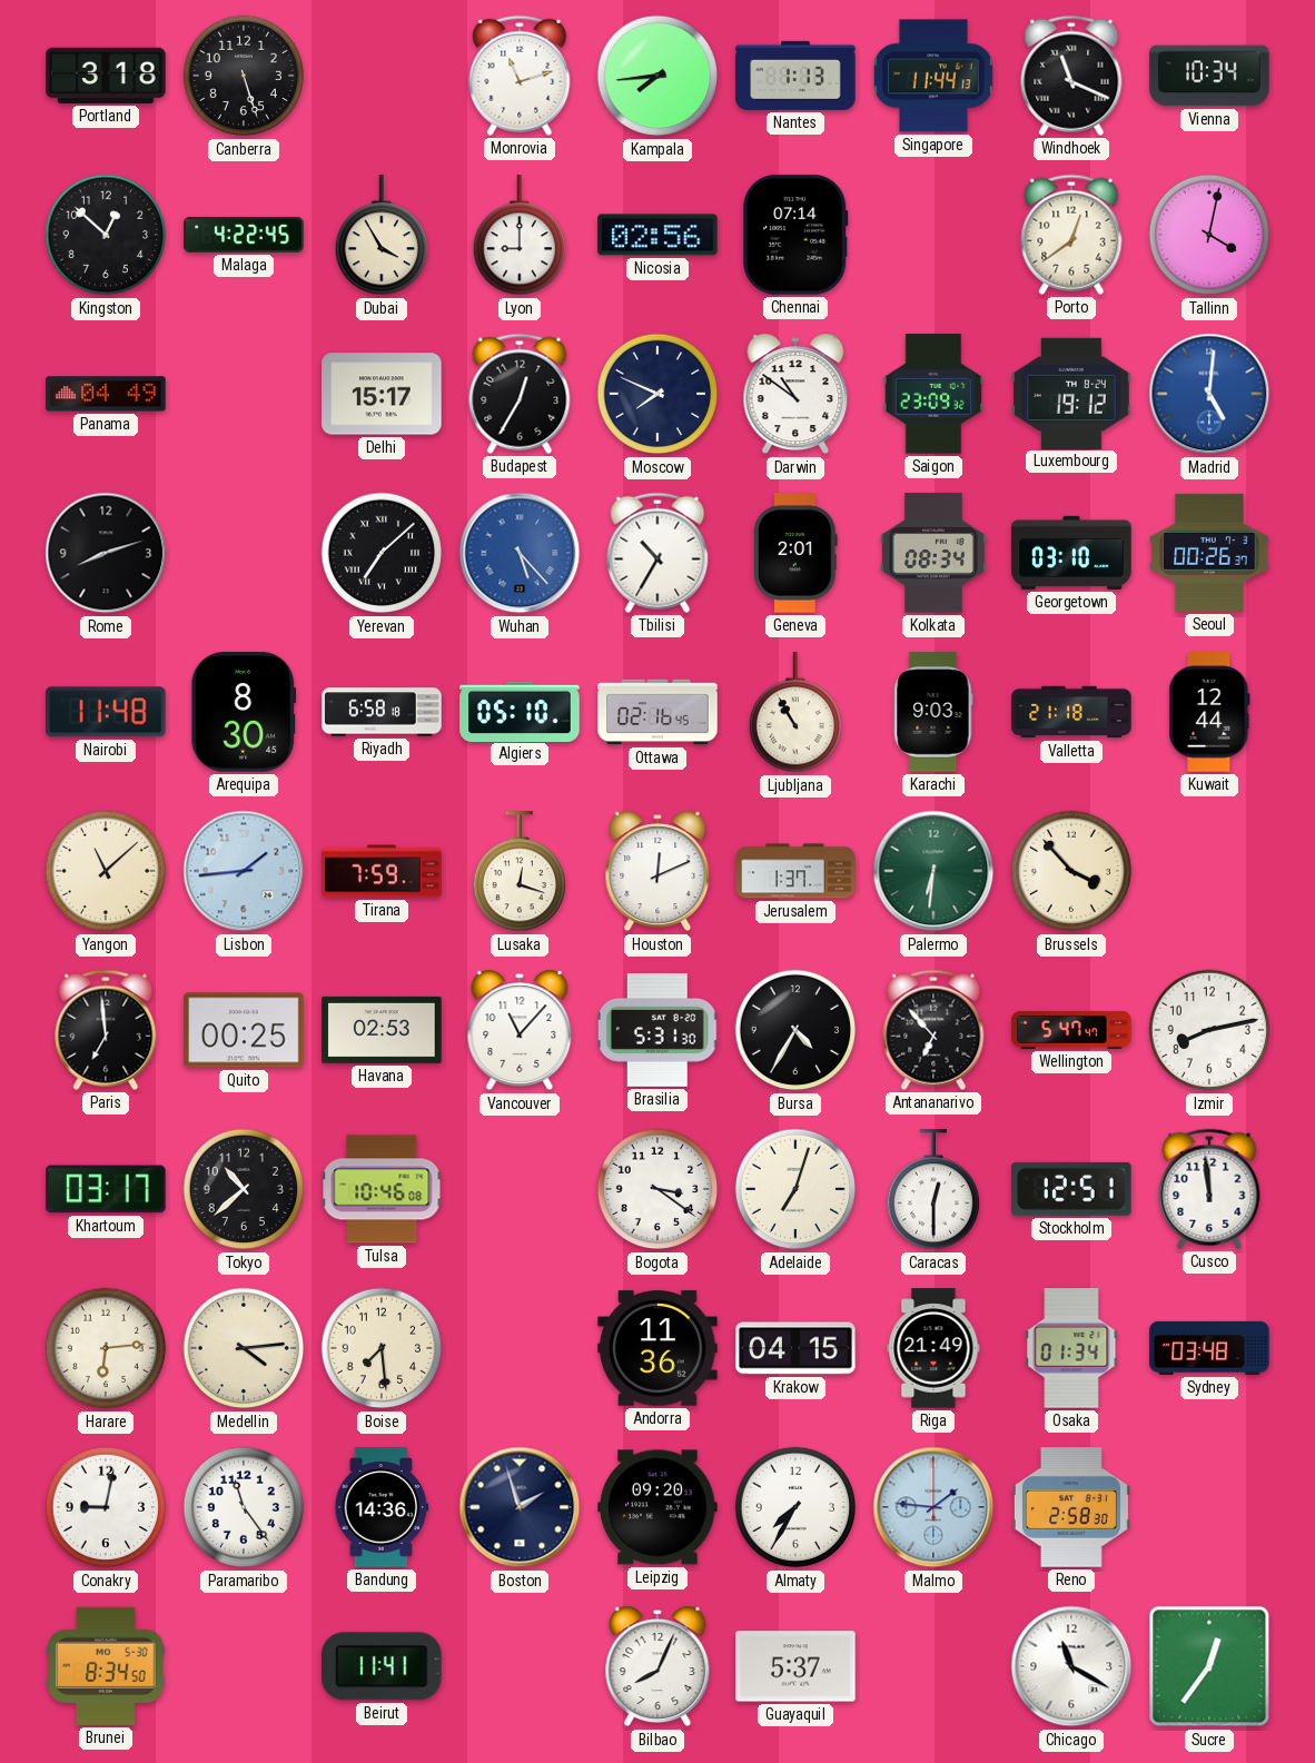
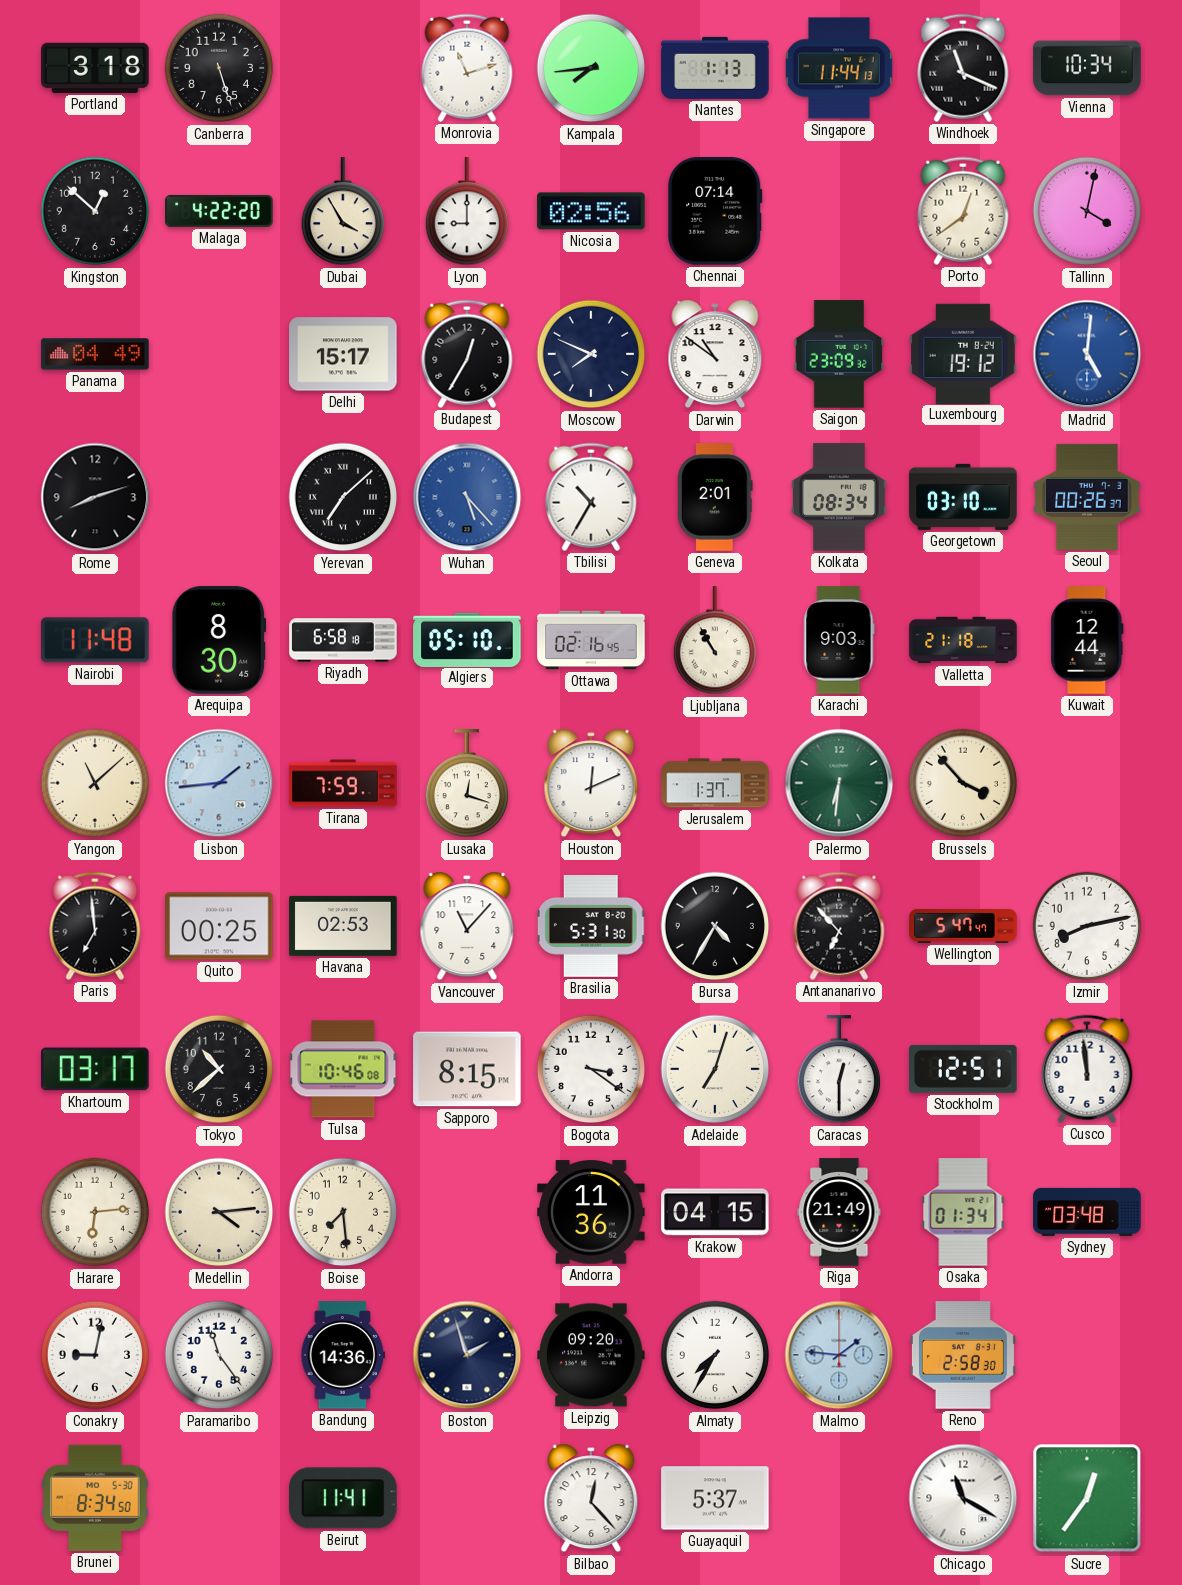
Malaga: 4:22:45 -> 4:22:20 (219, 211)
Sapporo: none -> 8:15 (467, 1069)
Bilbao: 8:04 -> 12:23 (591, 1498)
